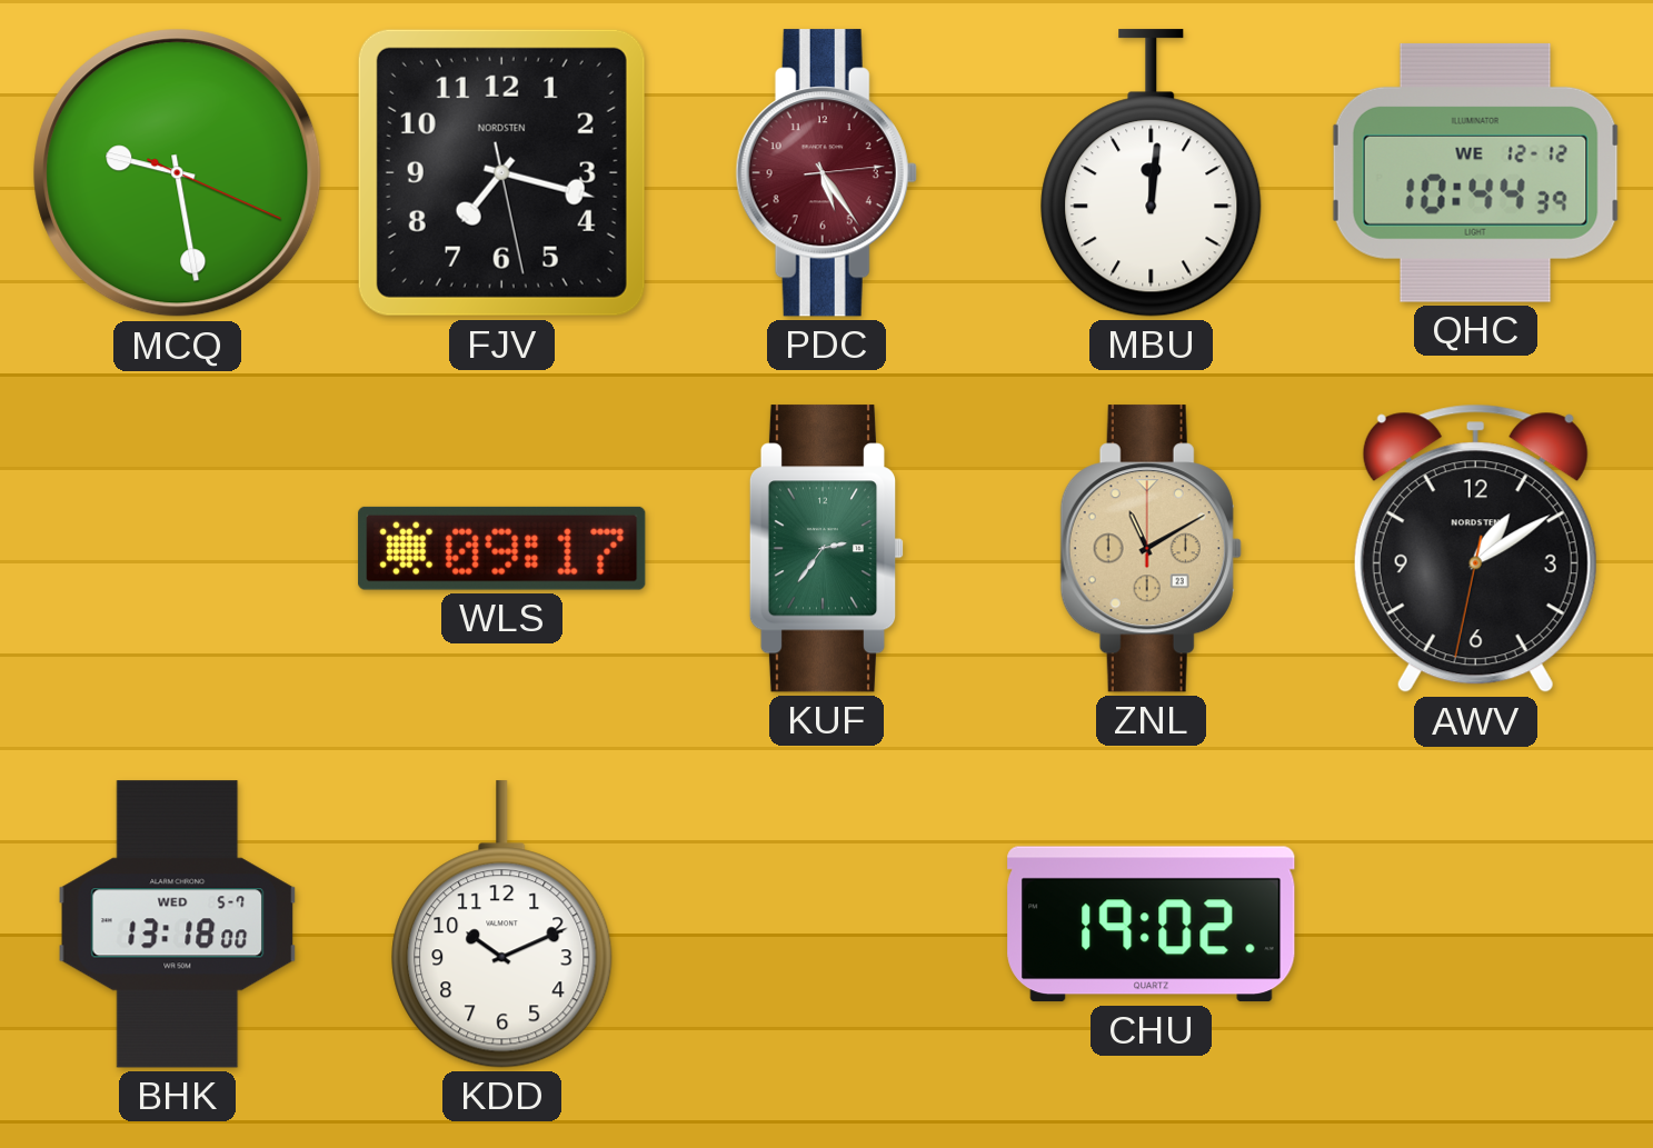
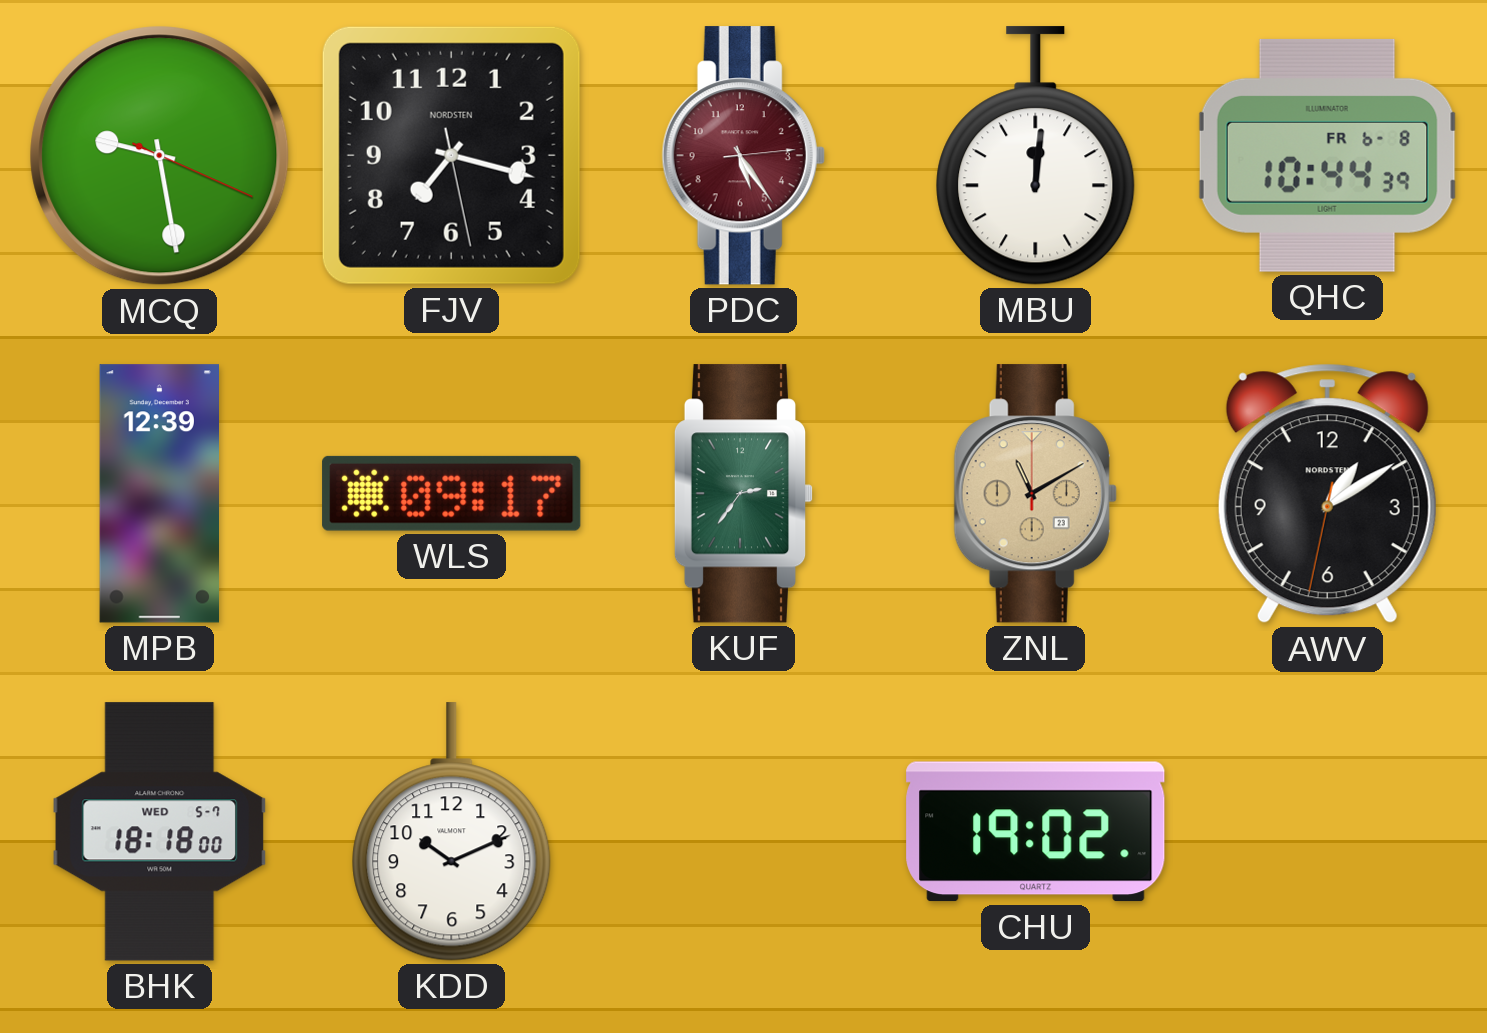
QHC date: WE 12-12 -> FR 6-8 (1328, 155)
MPB: none -> 12:39 (159, 494)
BHK: 13:18 -> 18:18 (160, 832)
